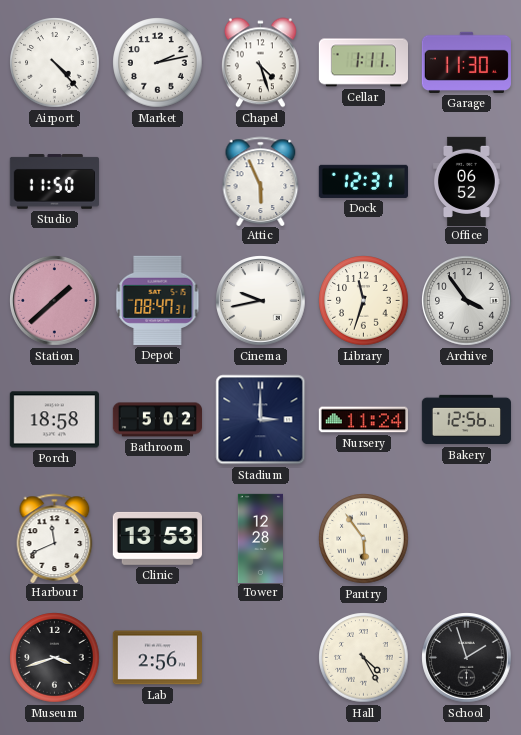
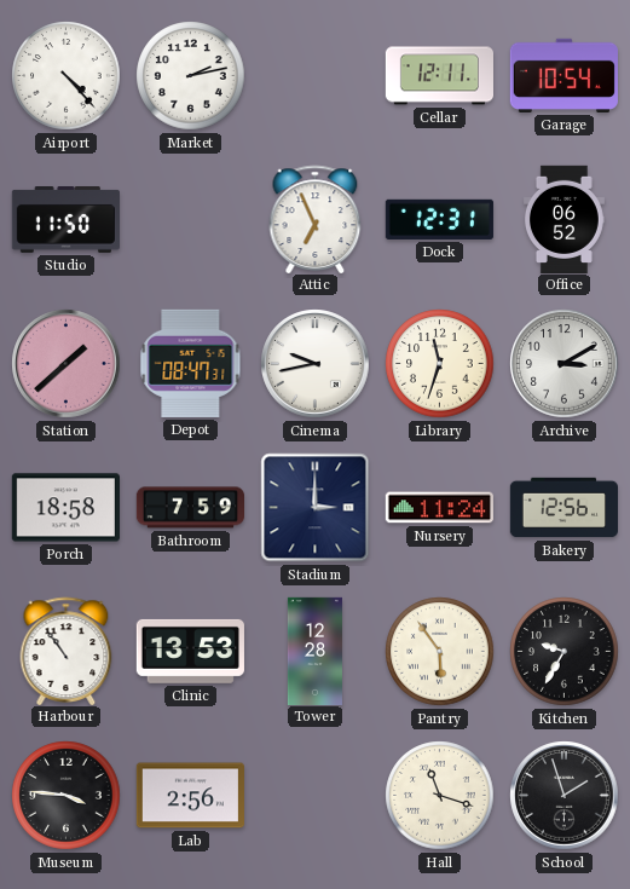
Chapel: 4:27 -> none (260, 63)
Cellar: 1:11 -> 12:11 (439, 76)
Garage: 11:30 -> 10:54 (563, 75)
Attic: 5:56 -> 6:56 (316, 219)
Archive: 3:54 -> 3:10 (565, 364)
Bathroom: 5:02 -> 7:59 (190, 508)
Harbour: 11:41 -> 10:54 (67, 651)
Kitchen: none -> 9:35 (565, 652)
Museum: 3:42 -> 3:46 (67, 796)
Hall: 4:25 -> 11:18 (440, 796)
